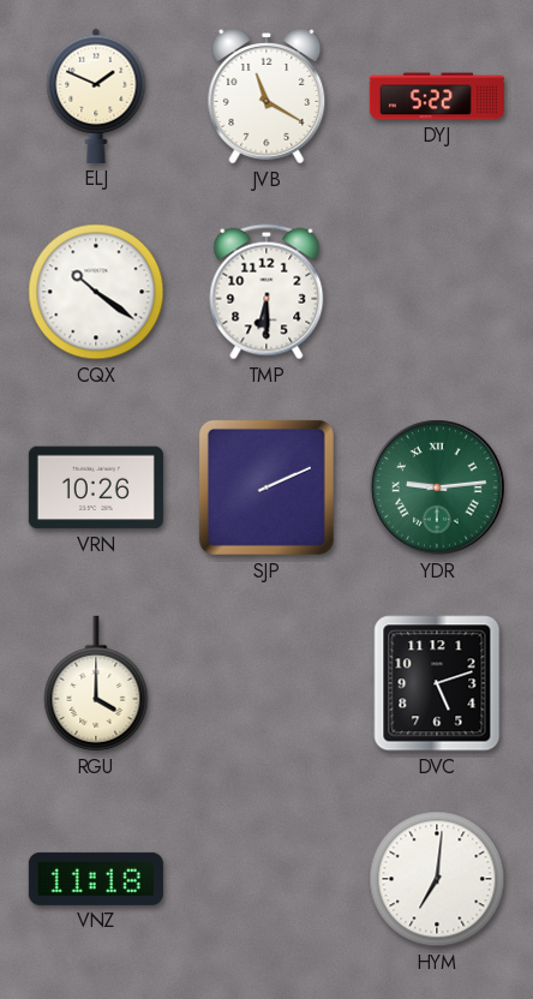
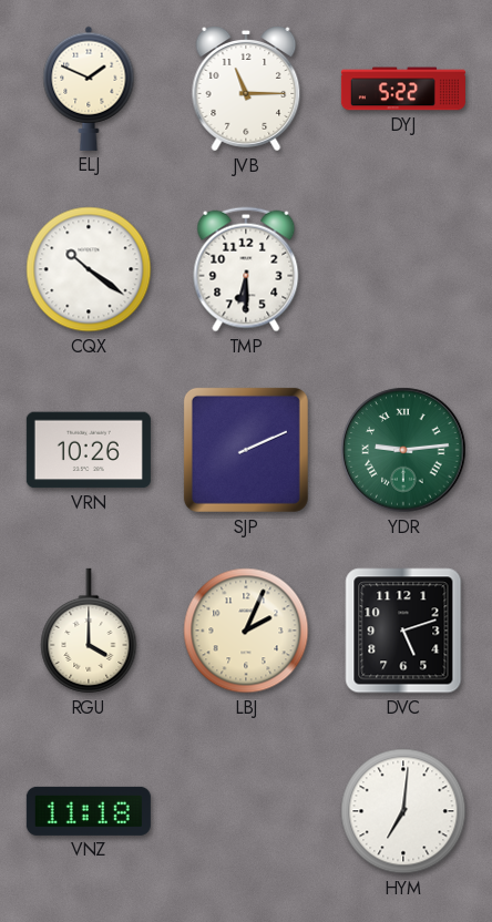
JVB: 11:20 -> 11:15 (246, 90)
LBJ: none -> 2:04 (246, 631)
